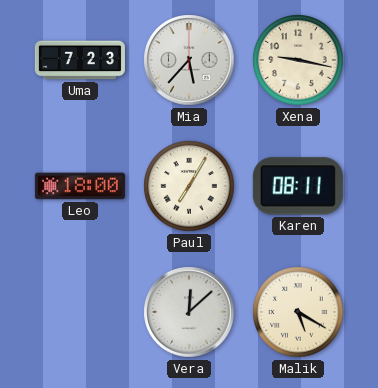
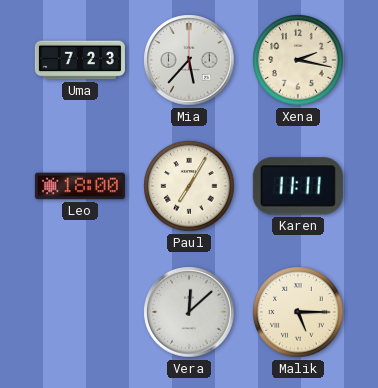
Xena: 9:17 -> 2:17 (298, 60)
Karen: 08:11 -> 11:11 (298, 186)
Malik: 5:20 -> 5:15 (298, 312)
